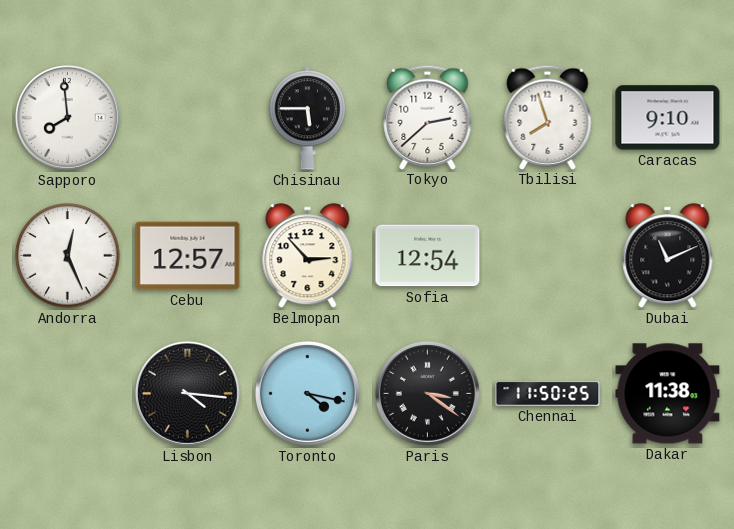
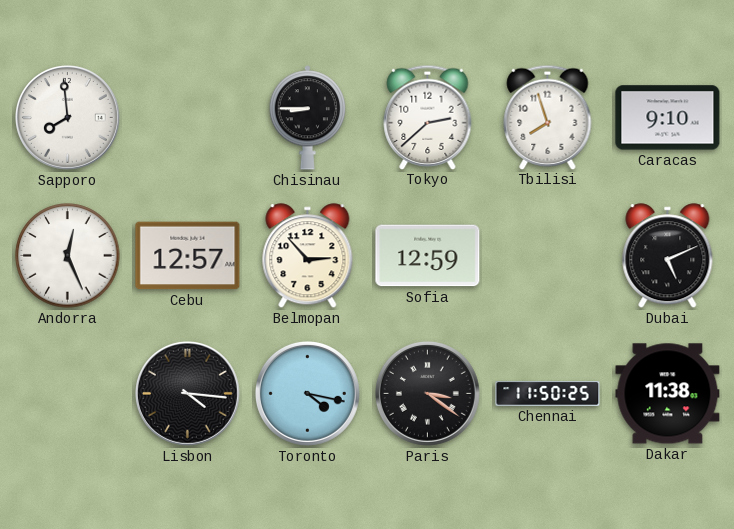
Chisinau: 5:45 -> 8:45 (307, 118)
Sofia: 12:54 -> 12:59 (428, 256)
Dubai: 11:11 -> 5:11 (668, 256)
